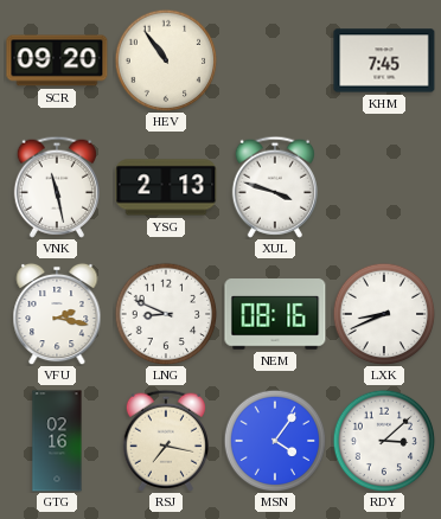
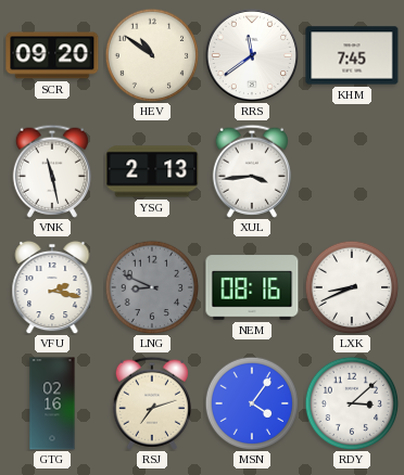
HEV: 10:54 -> 10:51 (152, 55)
RRS: none -> 11:39 (251, 54)
XUL: 3:48 -> 3:44 (252, 171)
LNG dial: white -> grey (152, 287)
RSJ: 7:17 -> 7:12 (152, 403)
